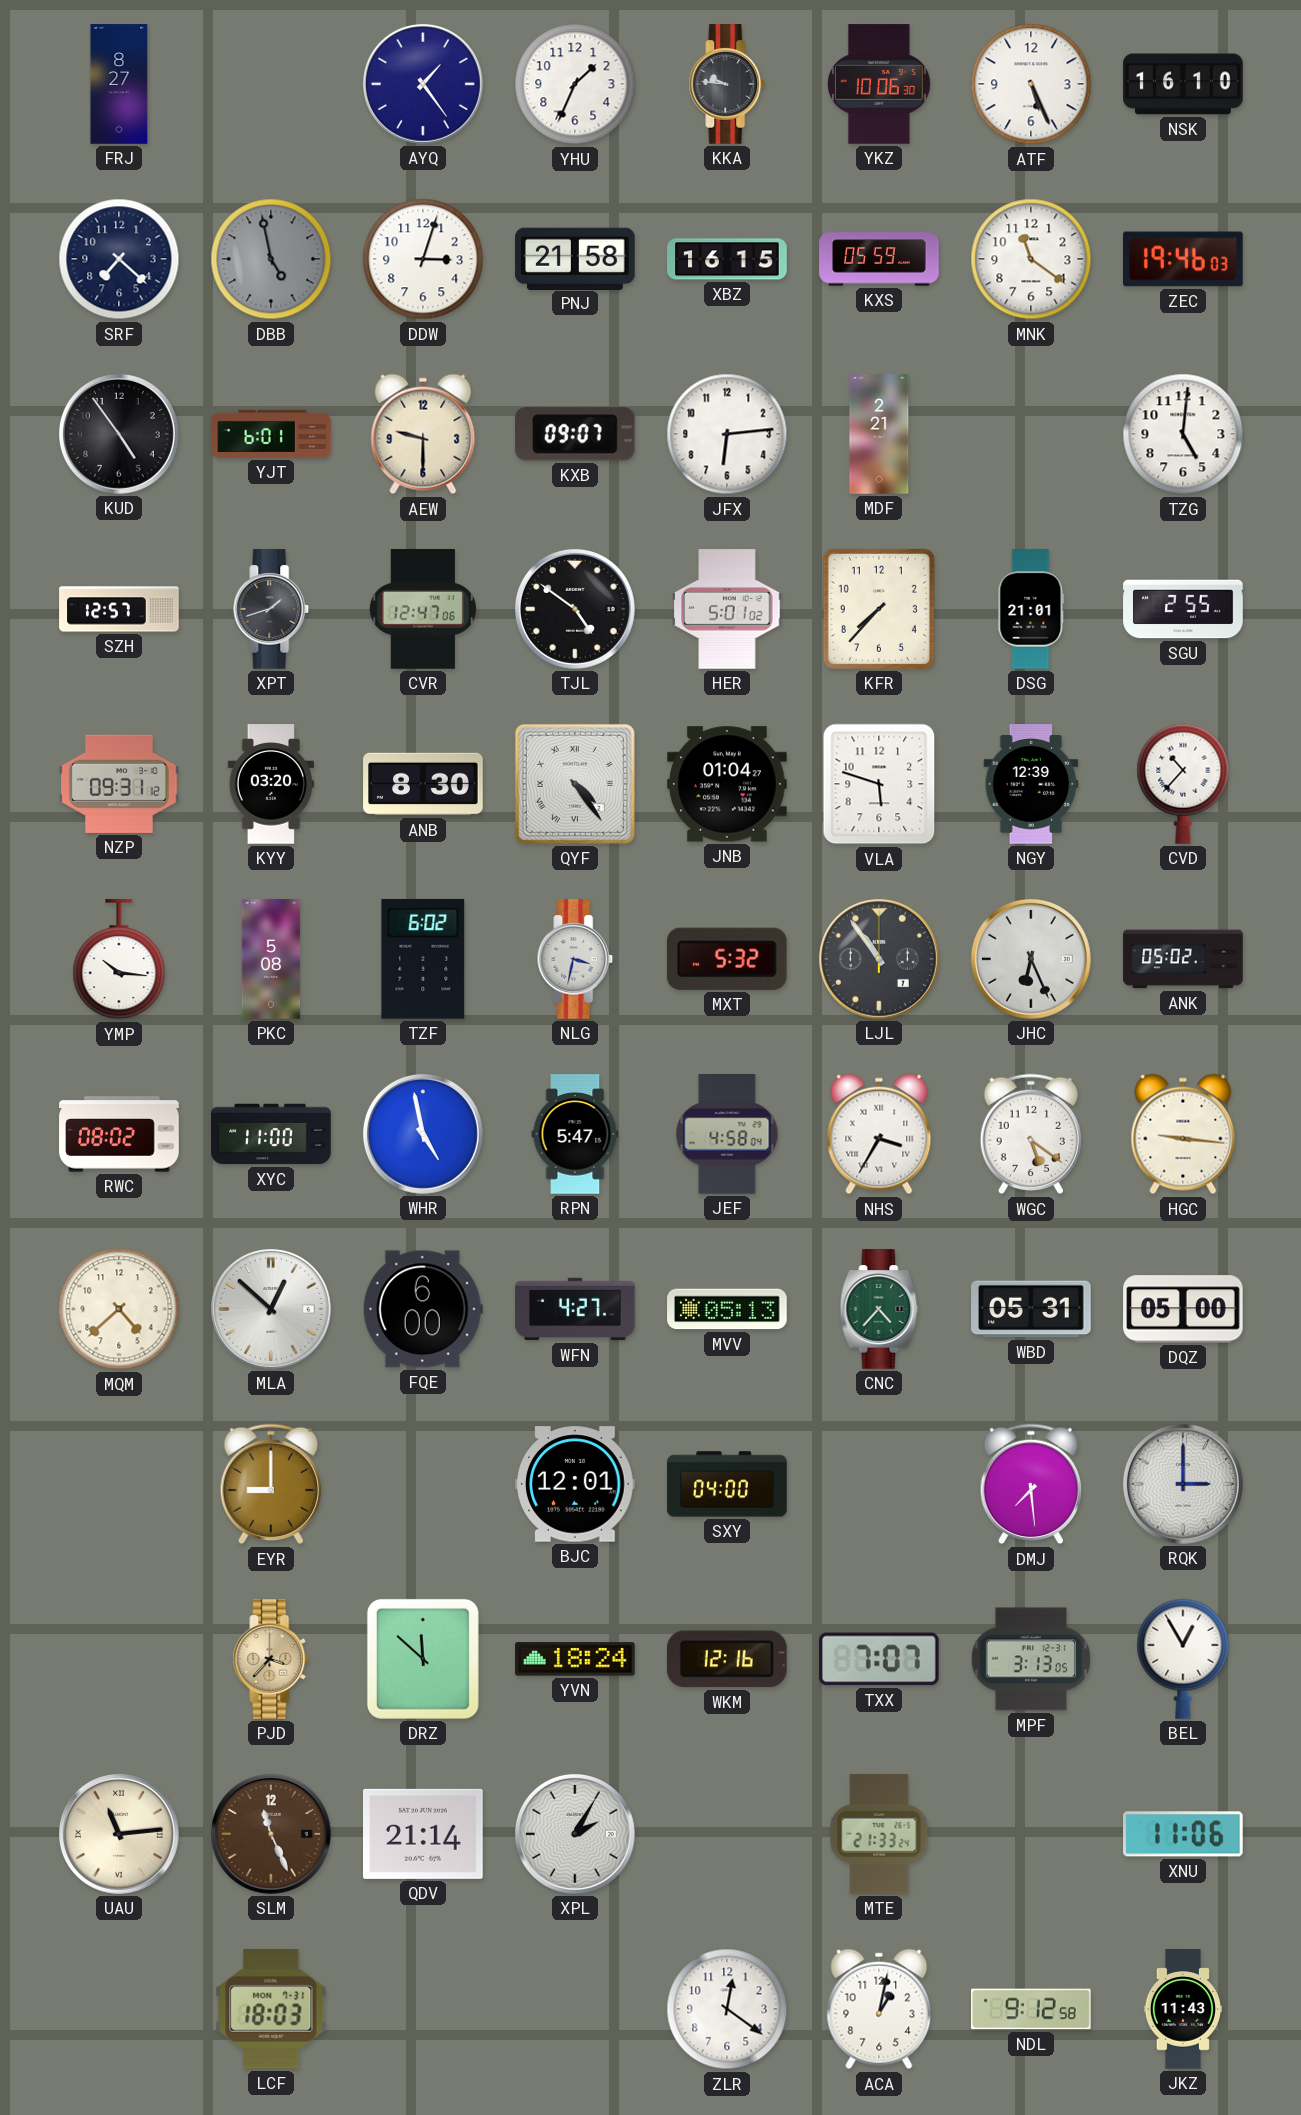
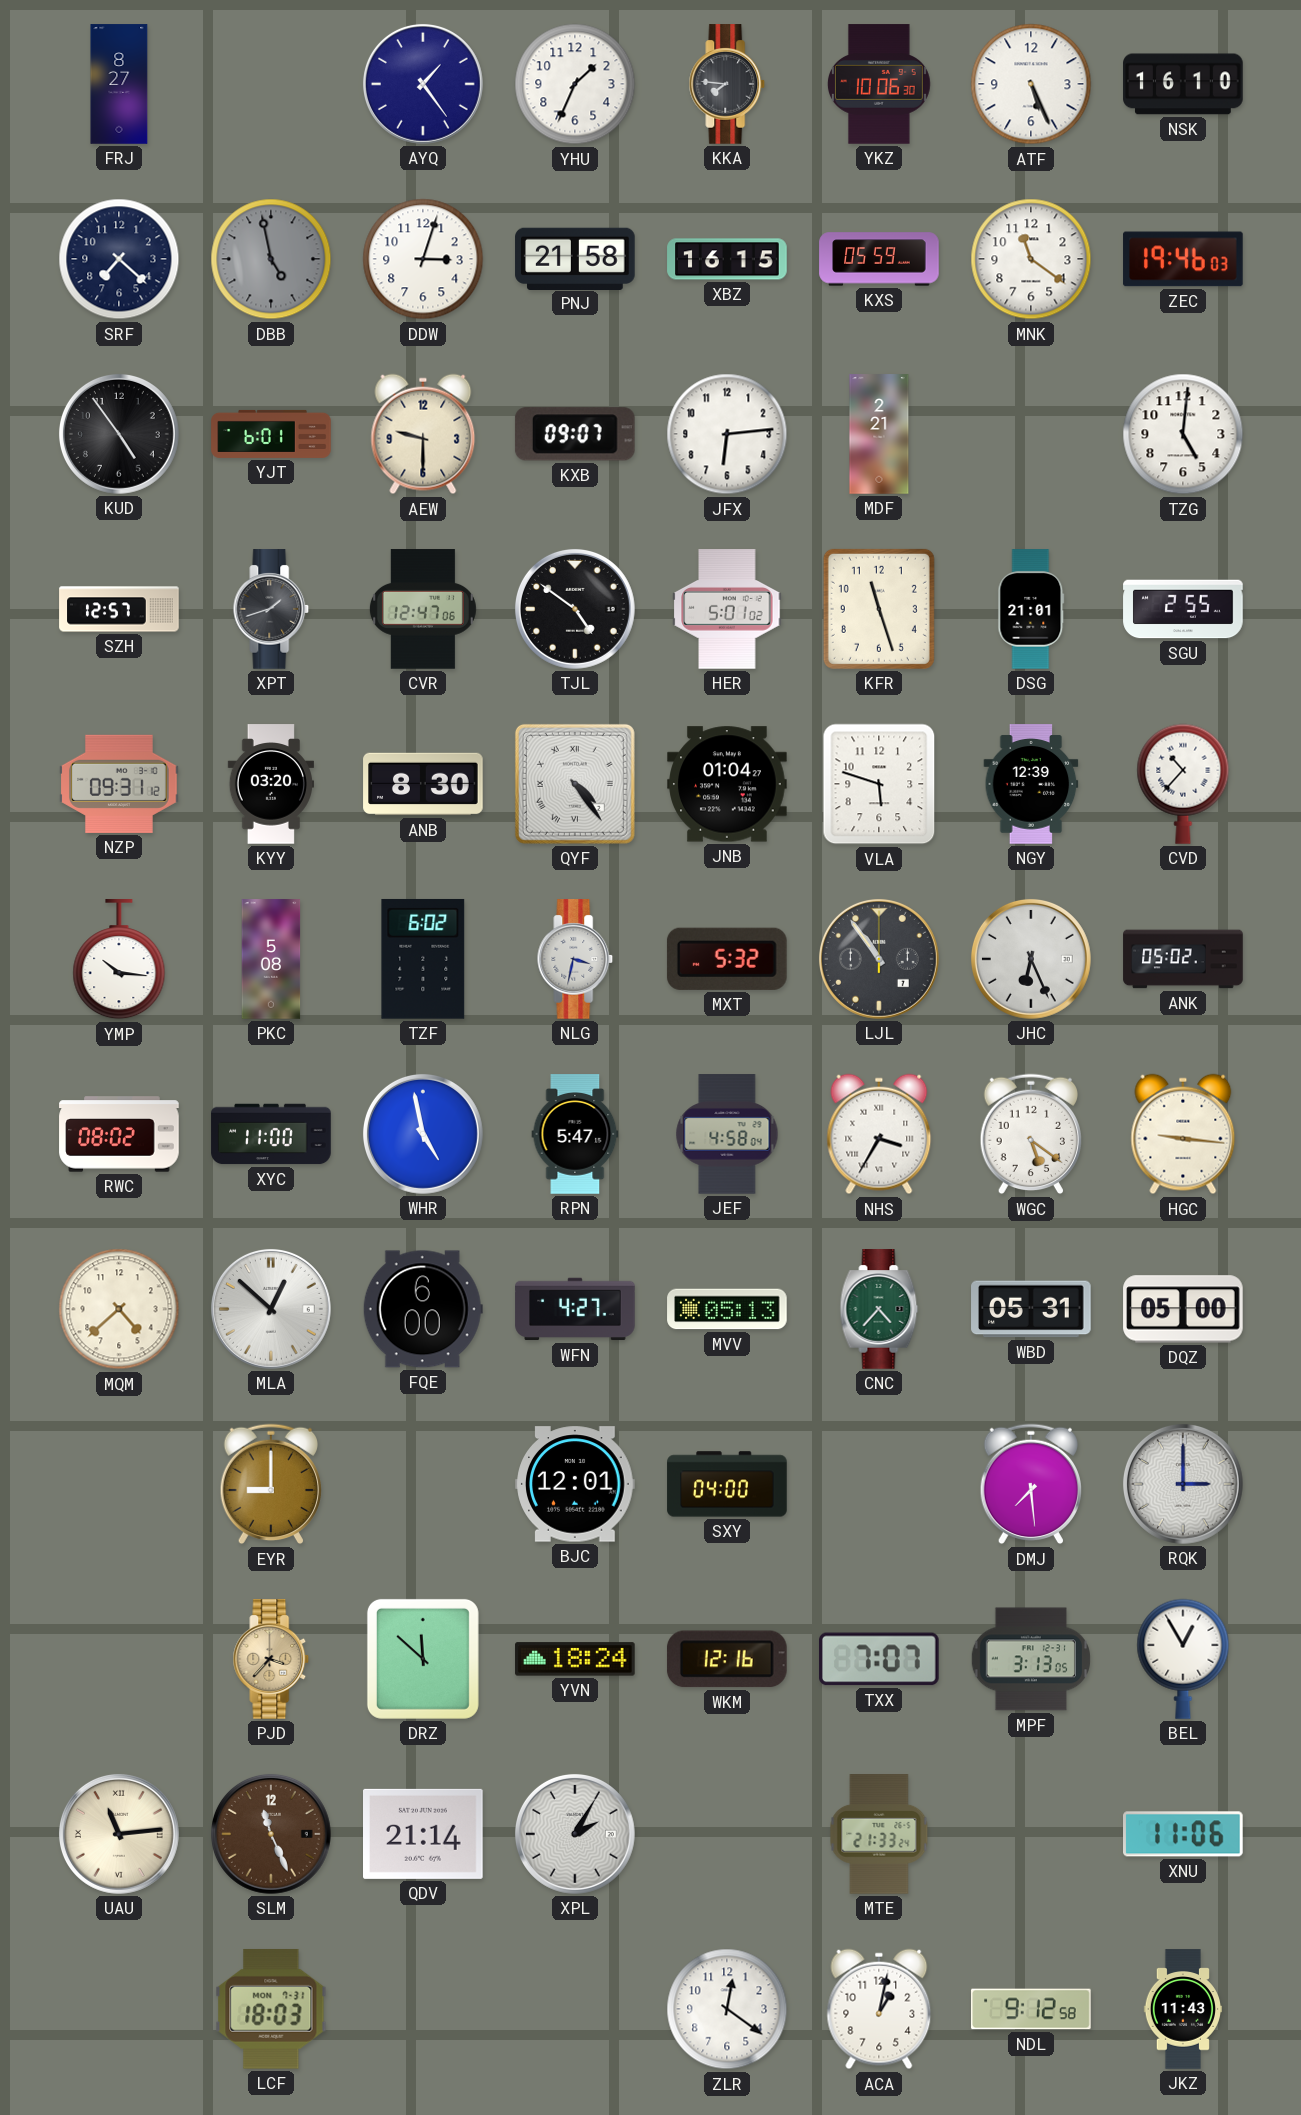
KKA: 9:46 -> 7:46 (727, 84)
KFR: 7:37 -> 11:27 (879, 609)
